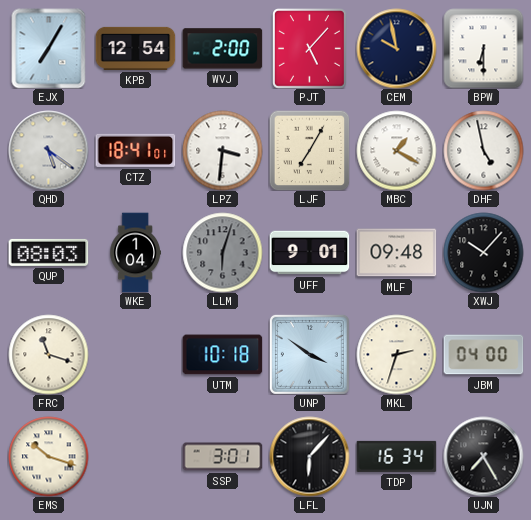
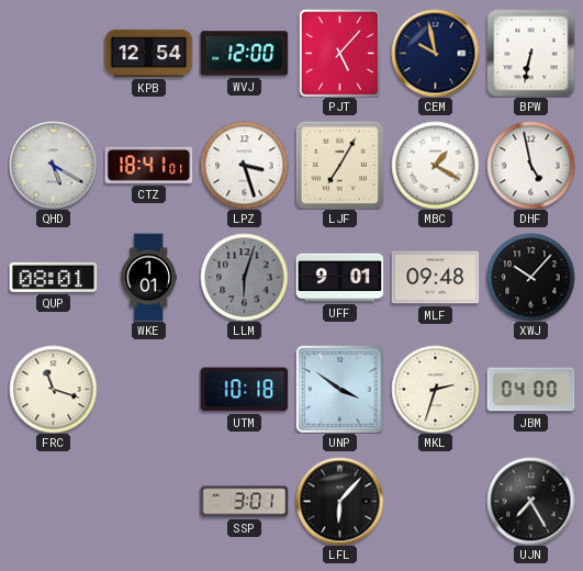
EJX: 7:05 -> none (49, 48)
WVJ: 2:00 -> 12:00 (244, 54)
BPW: 6:30 -> 6:32 (530, 53)
QHD: 5:21 -> 5:20 (53, 165)
LPZ: 3:31 -> 3:27 (244, 165)
QUP: 08:03 -> 08:01 (53, 277)
WKE: 1:04 -> 1:01 (148, 277)
EMS: 10:18 -> none (48, 456)
TDP: 16:34 -> none (396, 456)
